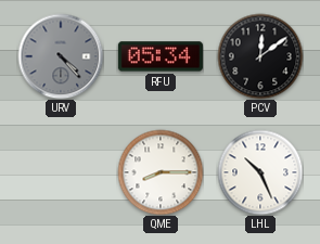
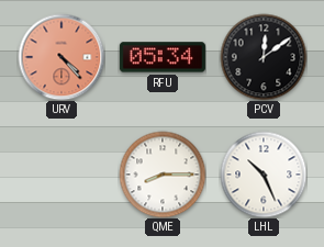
URV dial: grey -> salmon (62, 57)
